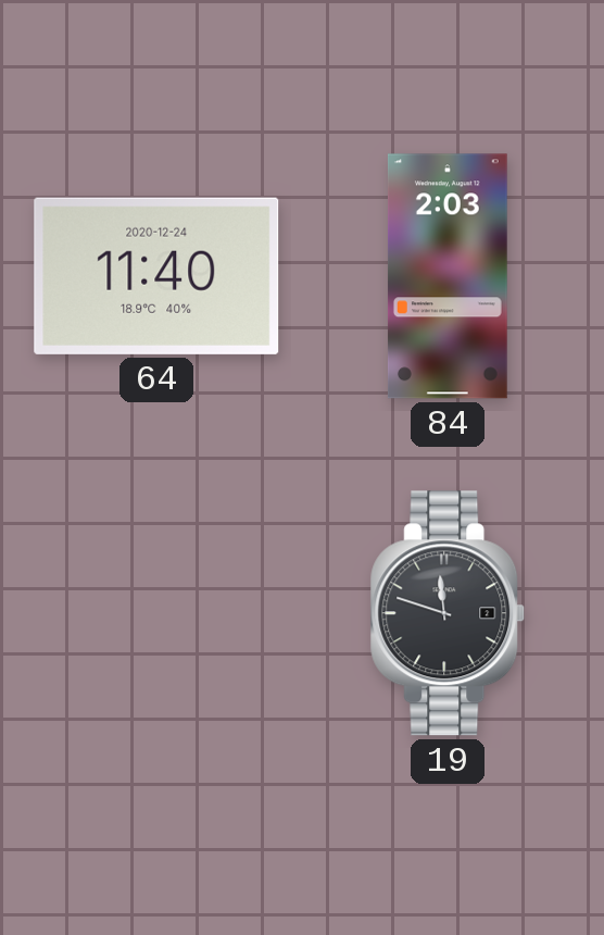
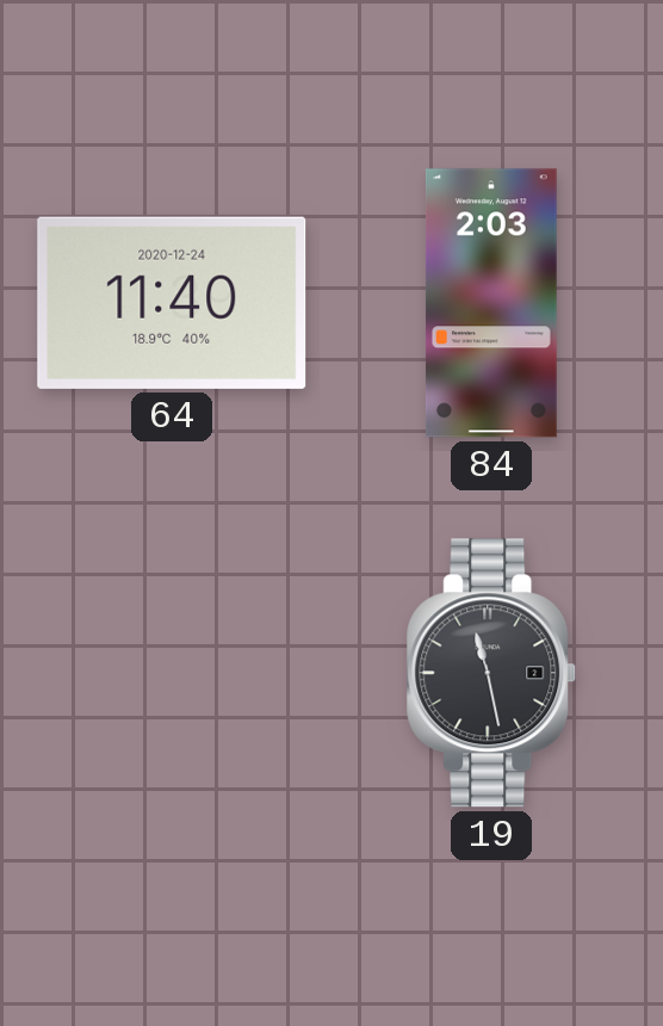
19: 11:48 -> 11:28 (491, 673)
